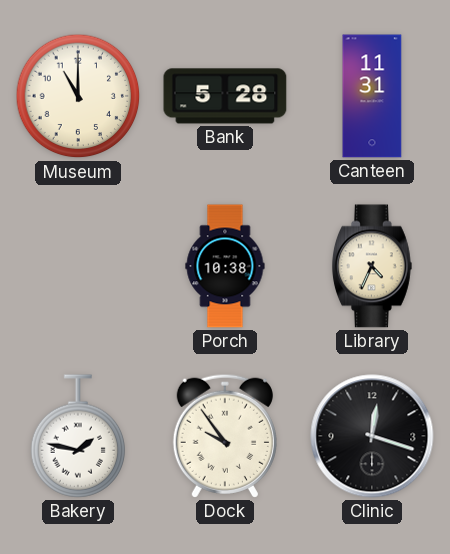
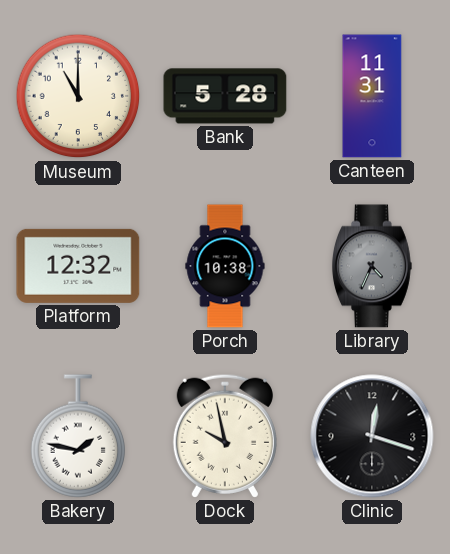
Platform: none -> 12:32 (78, 266)
Library dial: cream -> grey (372, 266)
Dock: 9:54 -> 9:58 (225, 436)
